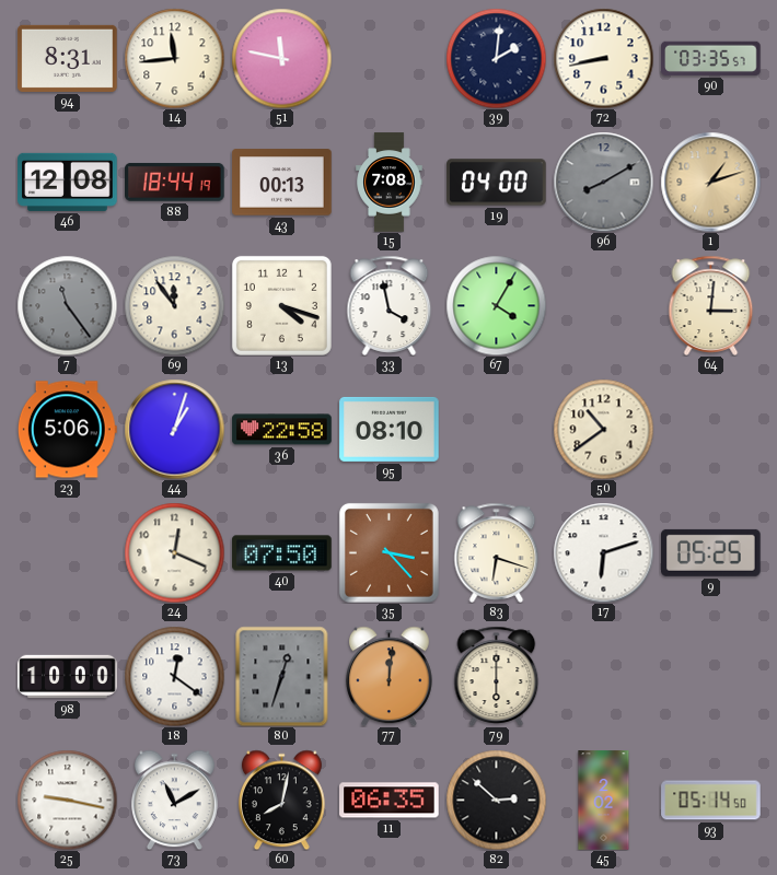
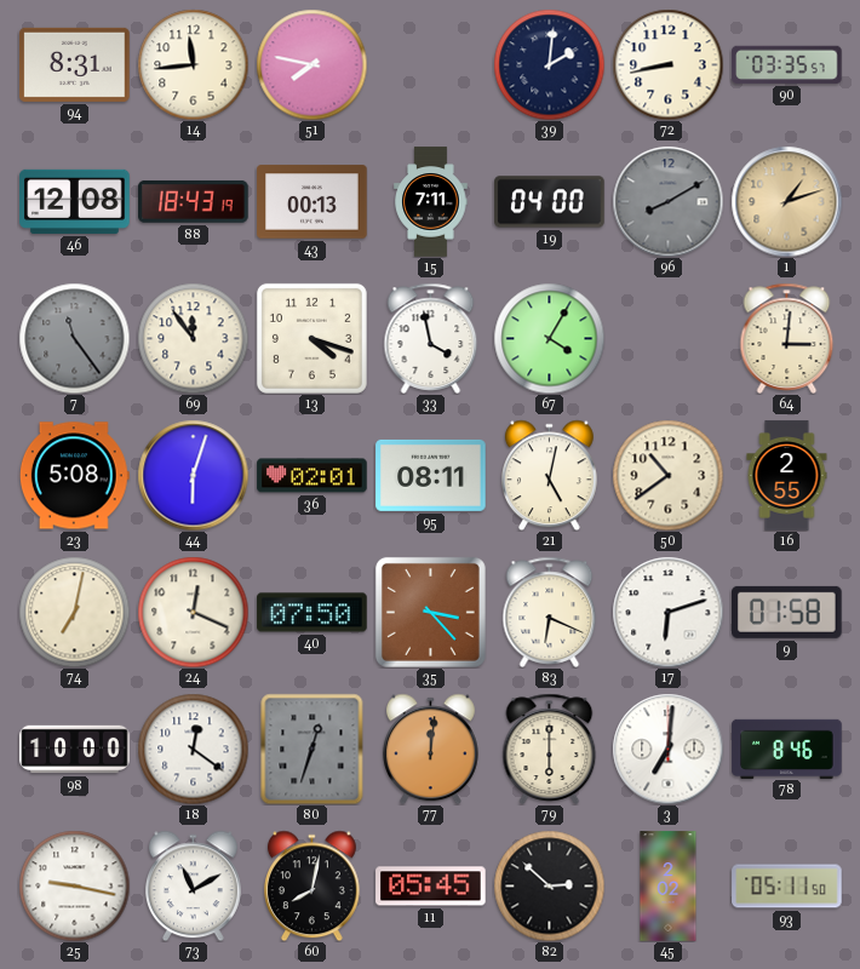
51: 11:47 -> 7:47 (311, 64)
88: 18:44 -> 18:43 (194, 201)
15: 7:08 -> 7:11 (431, 202)
23: 5:06 -> 5:08 (74, 476)
44: 1:03 -> 6:03 (193, 475)
36: 22:58 -> 02:01 (313, 476)
95: 08:10 -> 08:11 (431, 475)
21: none -> 5:02 (549, 475)
16: none -> 2:55 (787, 476)
74: none -> 7:02 (74, 612)
83: 6:18 -> 6:19 (550, 612)
9: 05:25 -> 01:58 (787, 612)
3: none -> 7:01 (667, 749)
78: none -> 8:46 (787, 749)
11: 06:35 -> 05:45 (431, 887)
93: 05:14 -> 05:11 (787, 887)
